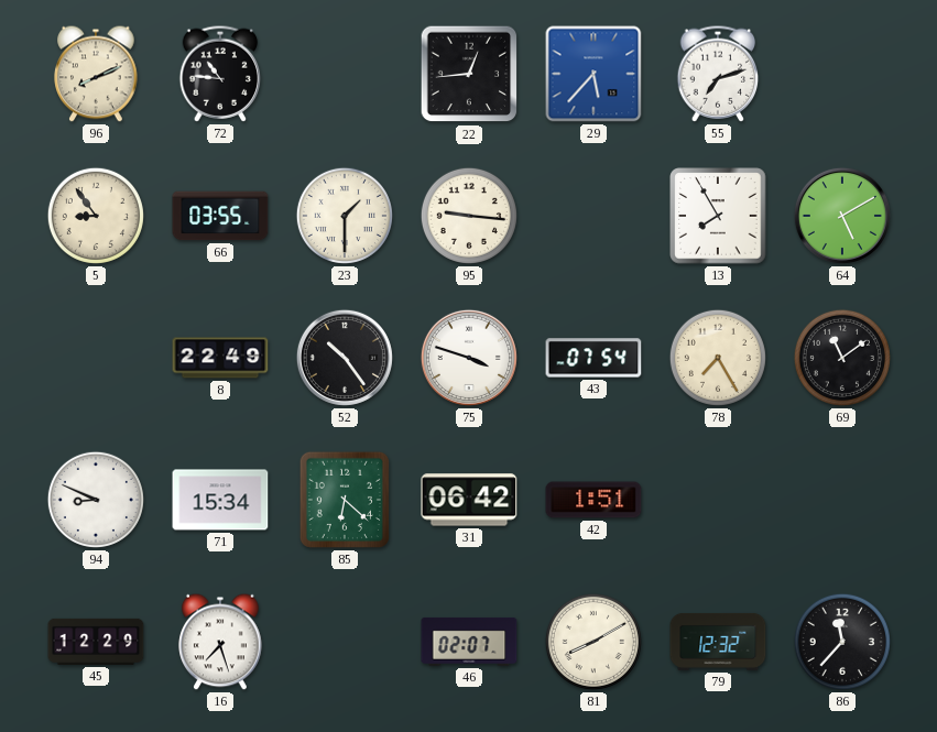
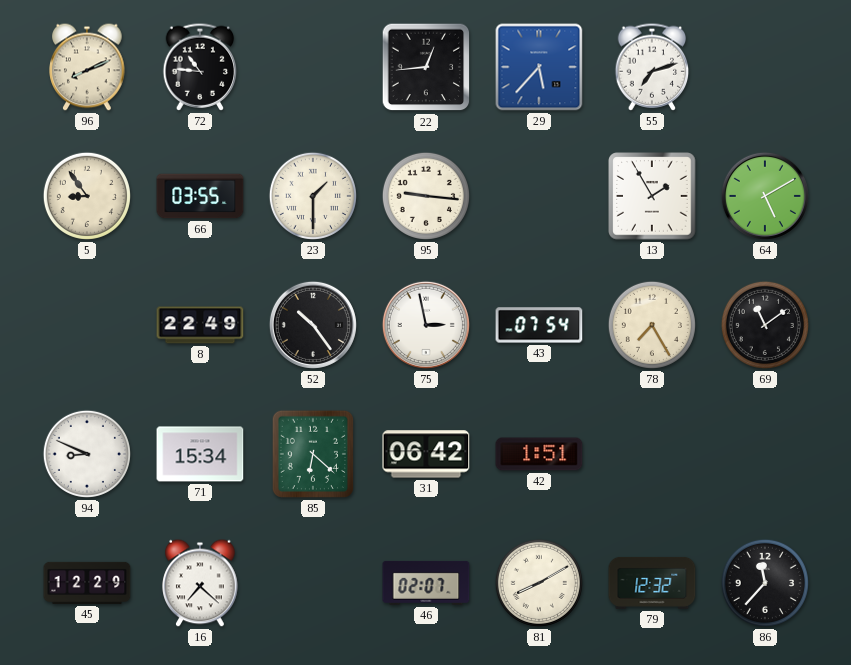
13: 7:55 -> 1:55 (652, 196)
75: 3:48 -> 2:58 (426, 325)
16: 7:27 -> 7:22 (200, 583)
